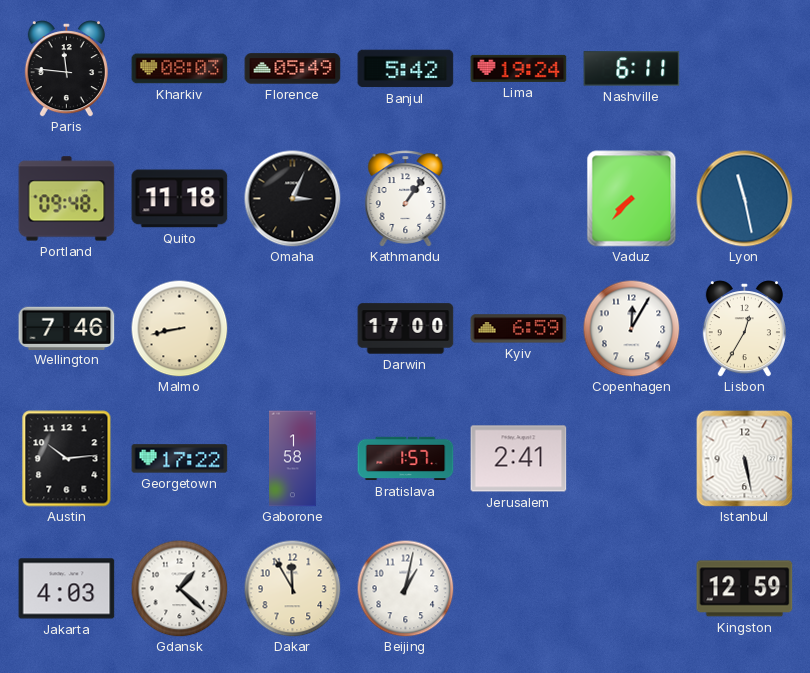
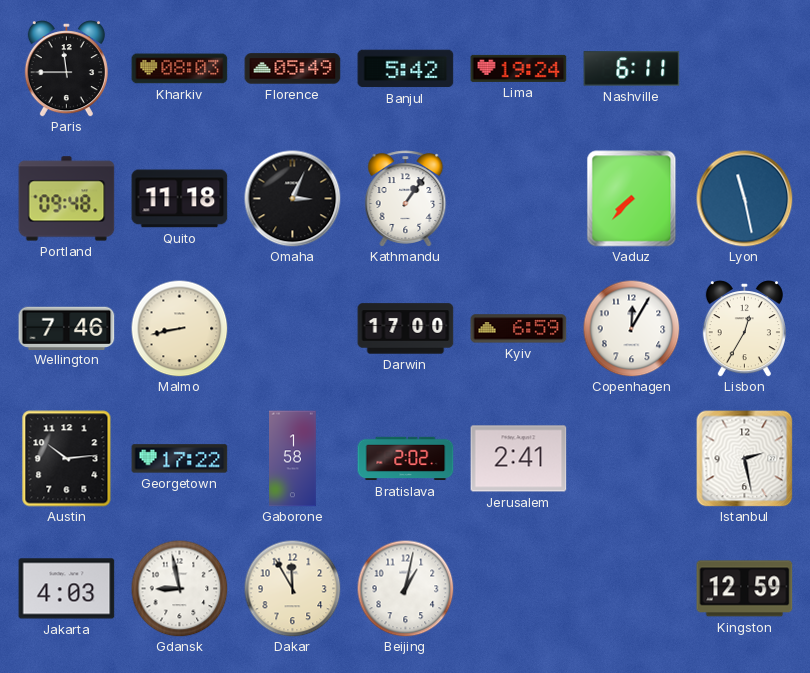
Paris: 11:46 -> 11:45 (66, 69)
Bratislava: 1:57 -> 2:02 (406, 459)
Istanbul: 5:28 -> 2:28 (745, 459)
Gdansk: 1:22 -> 8:58 (179, 588)
